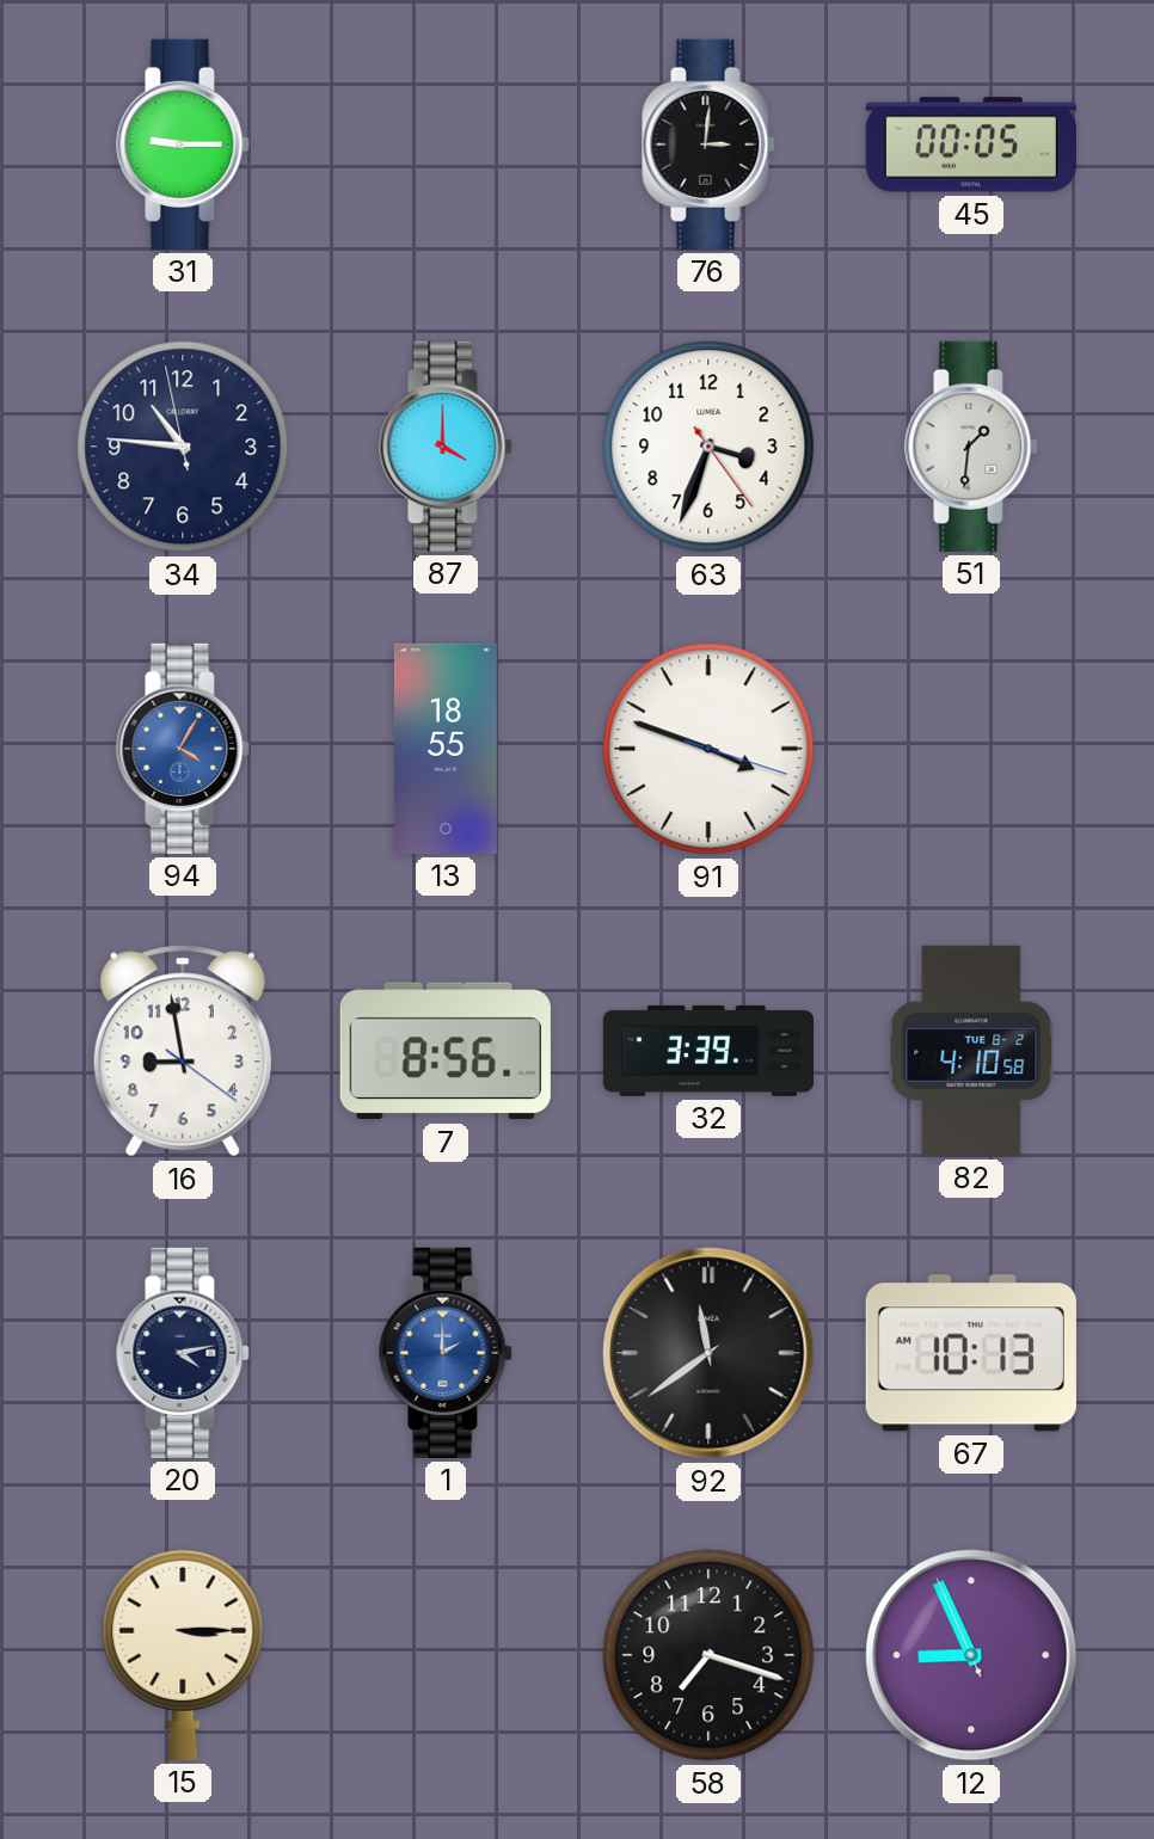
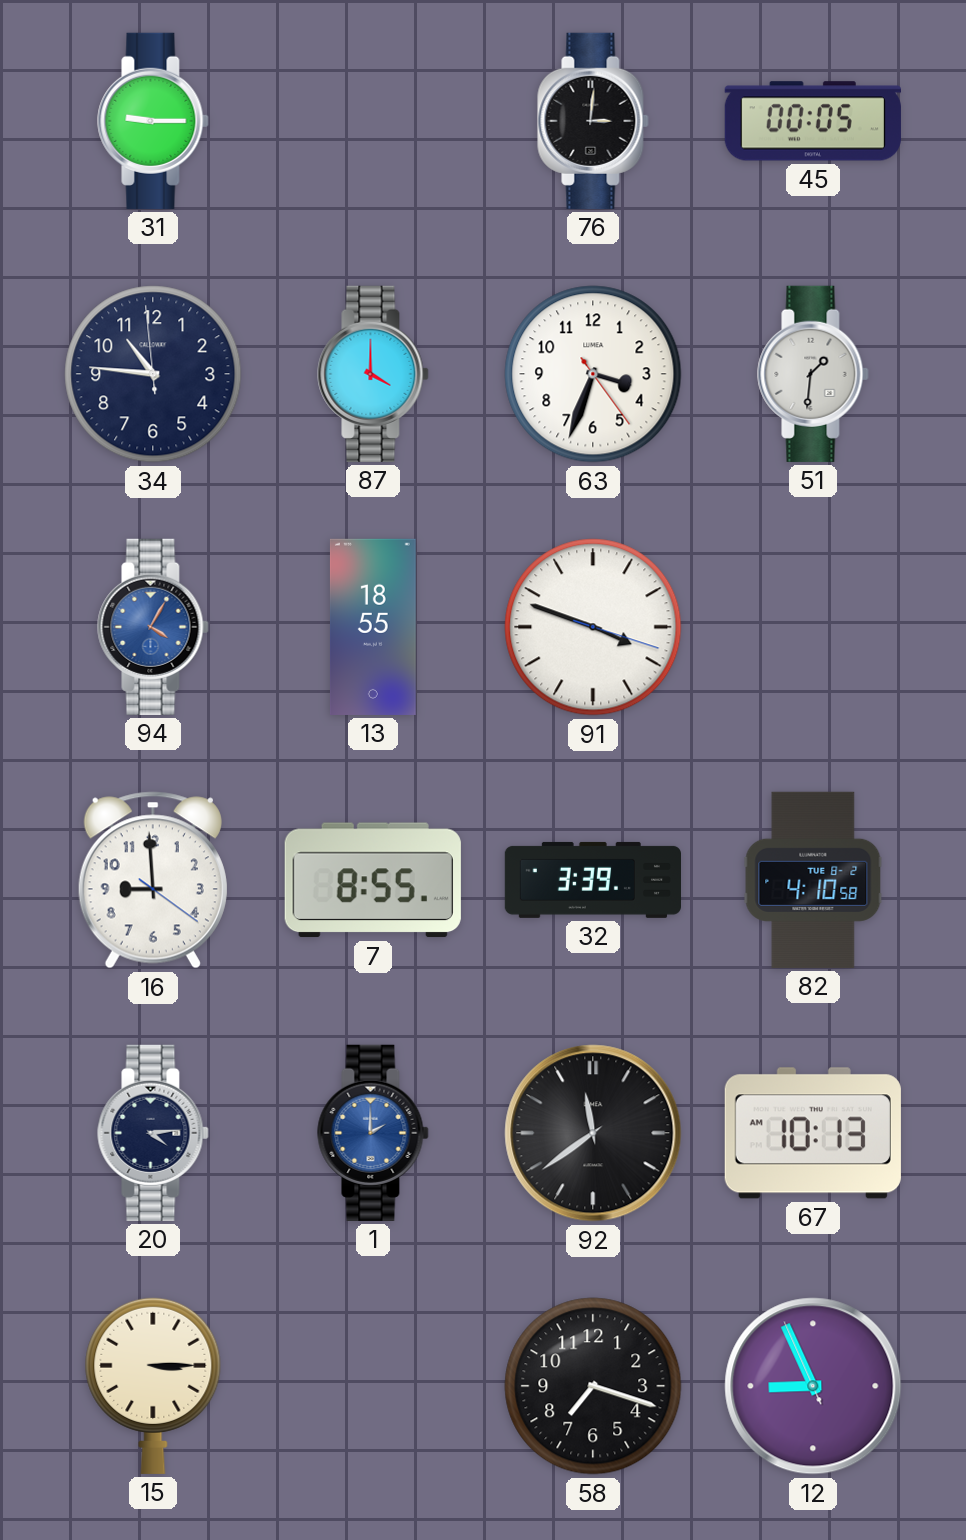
34: 10:45:58 -> 10:45:59 (153, 374)
16: 8:58 -> 8:59 (153, 880)
7: 8:56 -> 8:55 (373, 880)
20: 4:13 -> 4:14 (153, 1133)
